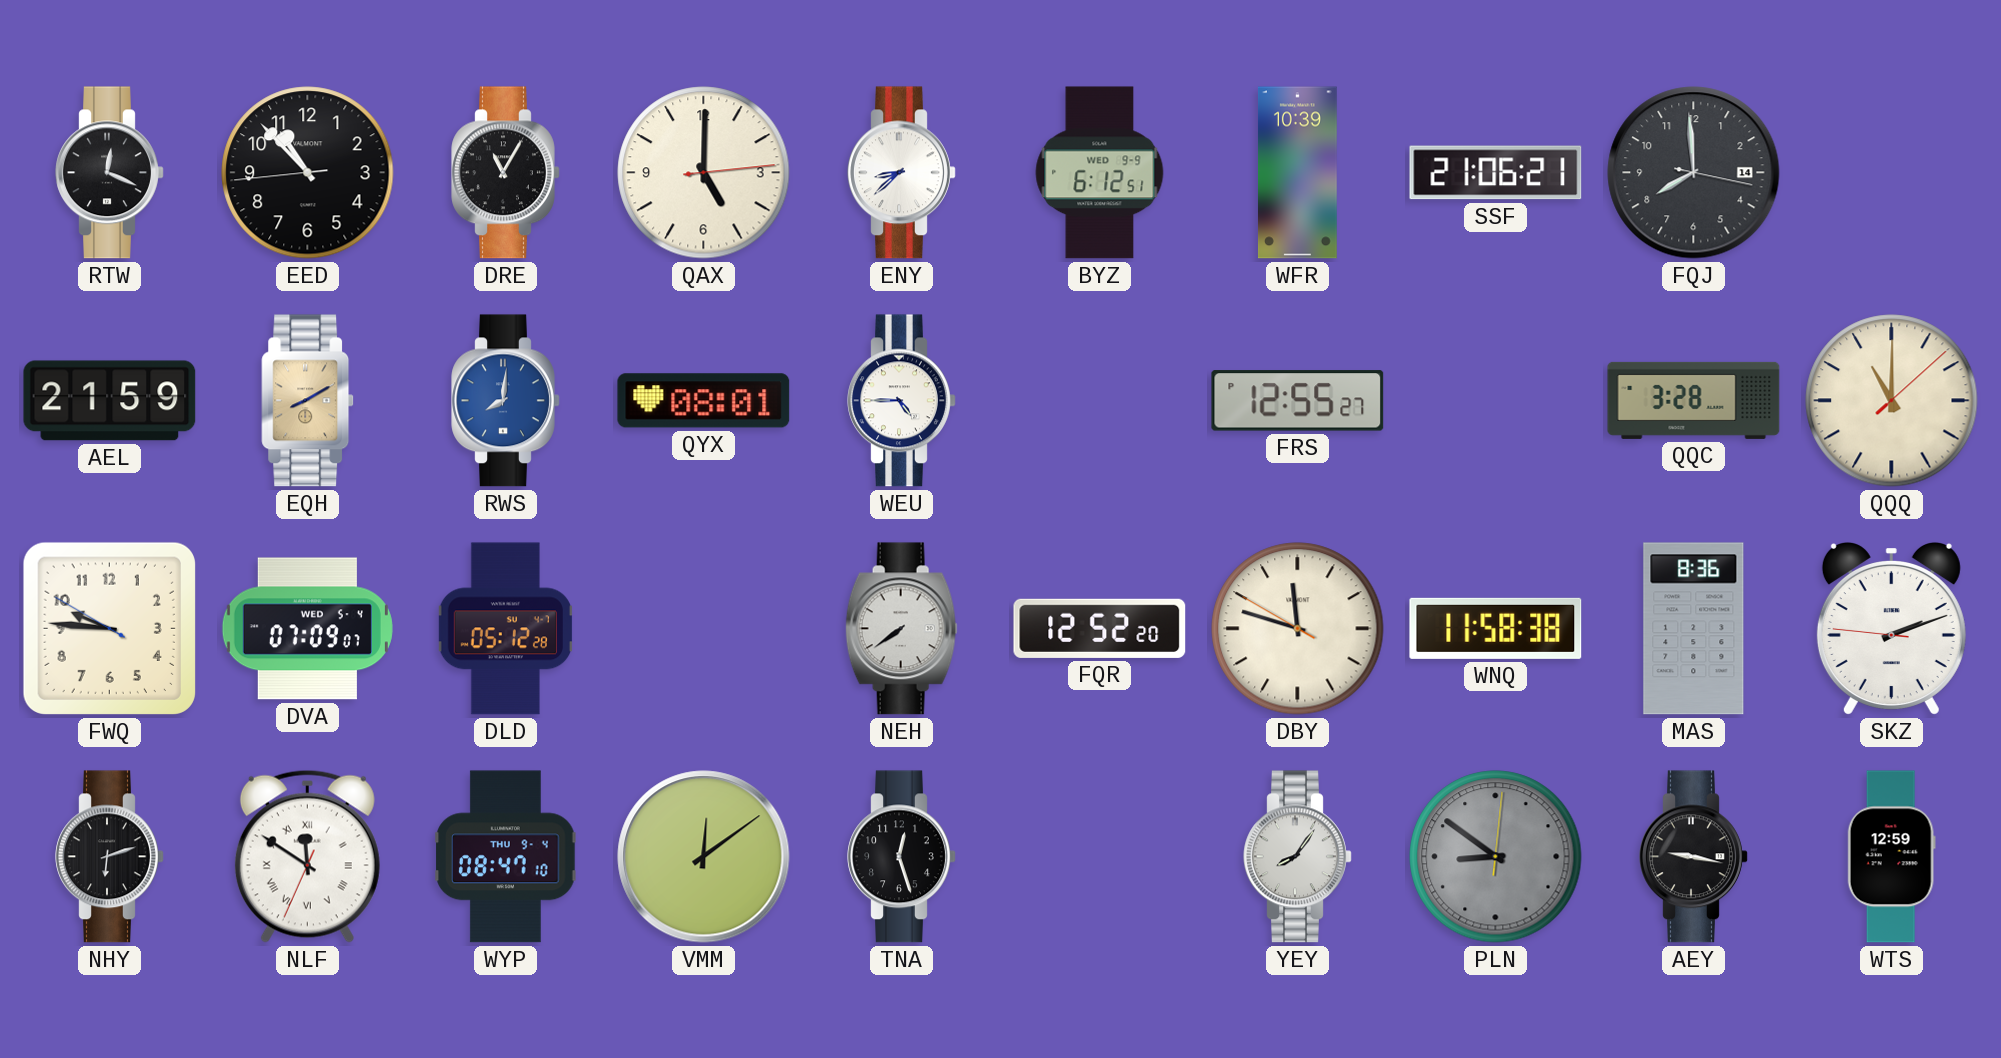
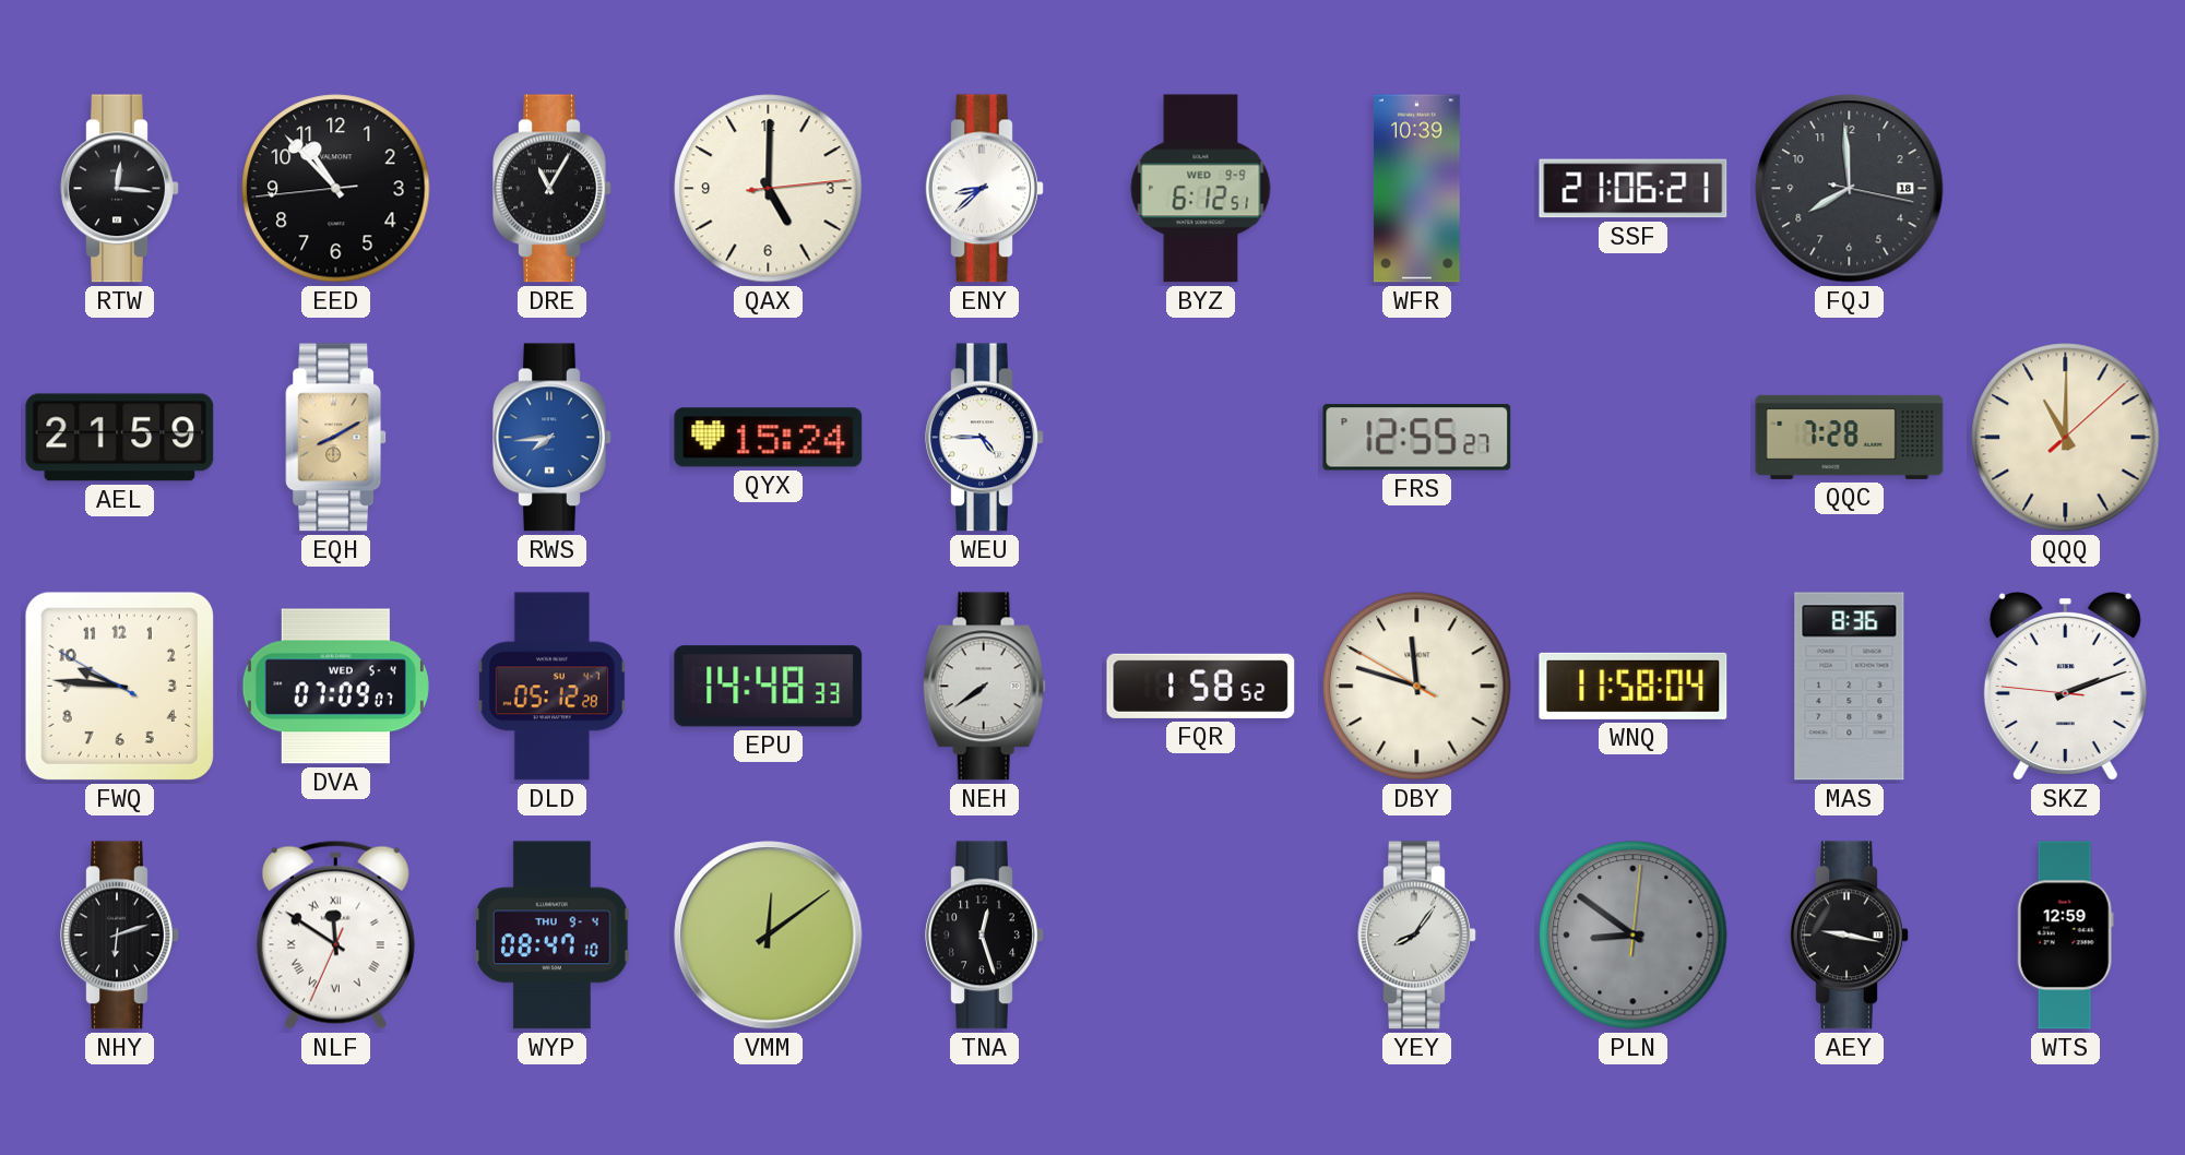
RTW: 12:19 -> 12:16 (120, 189)
FQJ date: 14 -> 18 (1850, 189)
RWS: 8:01 -> 7:44 (553, 438)
QYX: 08:01 -> 15:24 (769, 438)
QQC: 3:28 -> 7:28 (1850, 437)
EPU: none -> 14:48 (769, 687)
FQR: 12:52 -> 1:58 (1201, 686)
WNQ: 11:58:38 -> 11:58:04 (1634, 686)
